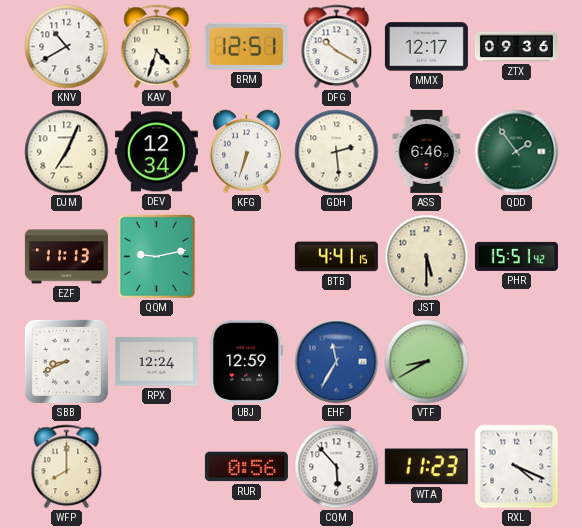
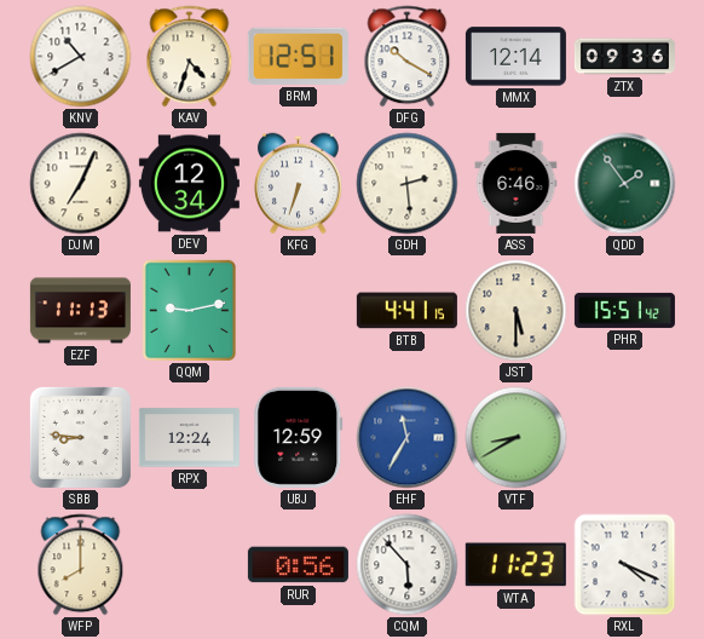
MMX: 12:17 -> 12:14 (515, 57)
SBB: 8:41 -> 8:46 (80, 437)
